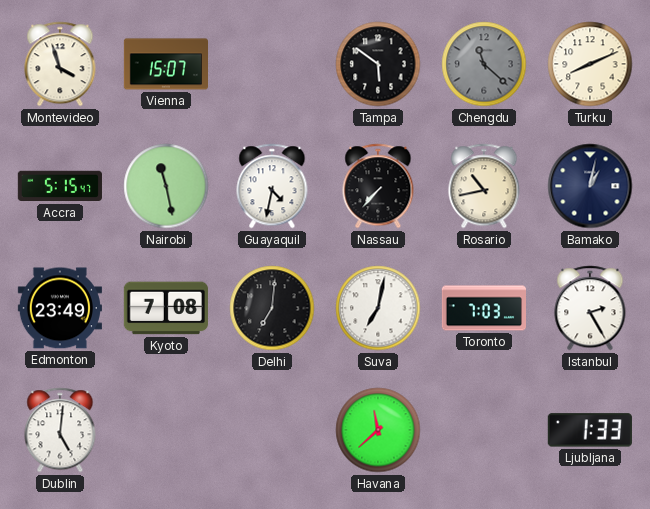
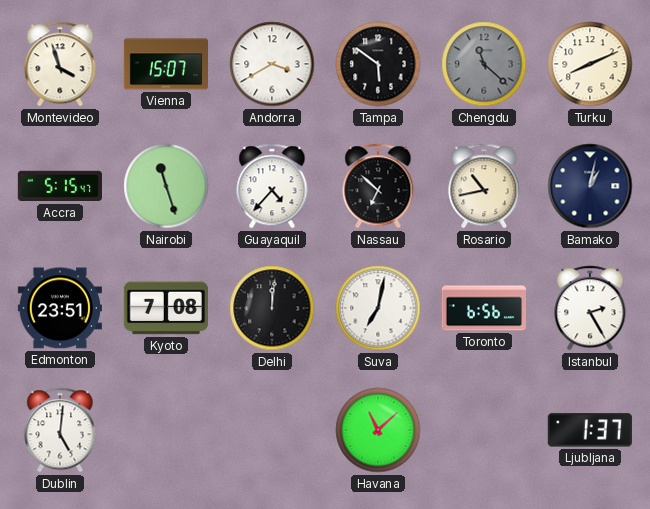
Andorra: none -> 3:40 (272, 64)
Nairobi: 11:28 -> 11:27 (166, 186)
Guayaquil: 4:32 -> 4:37 (272, 186)
Nassau: 7:37 -> 6:52 (378, 186)
Edmonton: 23:49 -> 23:51 (60, 308)
Delhi: 7:01 -> 12:01 (272, 308)
Toronto: 7:03 -> 6:56 (483, 308)
Havana: 11:38 -> 11:08 (378, 430)
Ljubljana: 1:33 -> 1:37 (590, 430)
